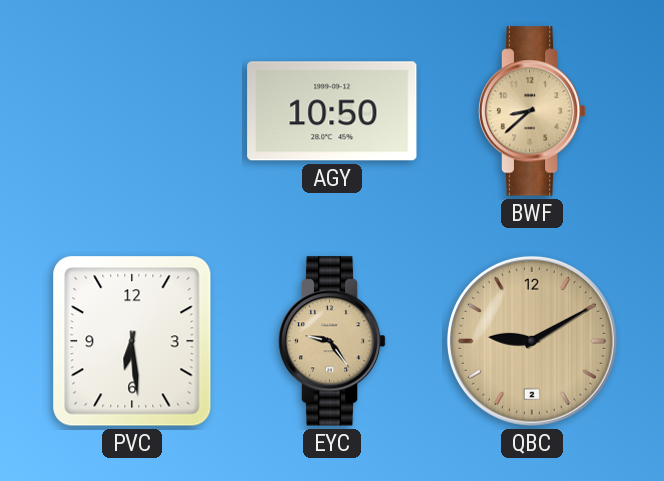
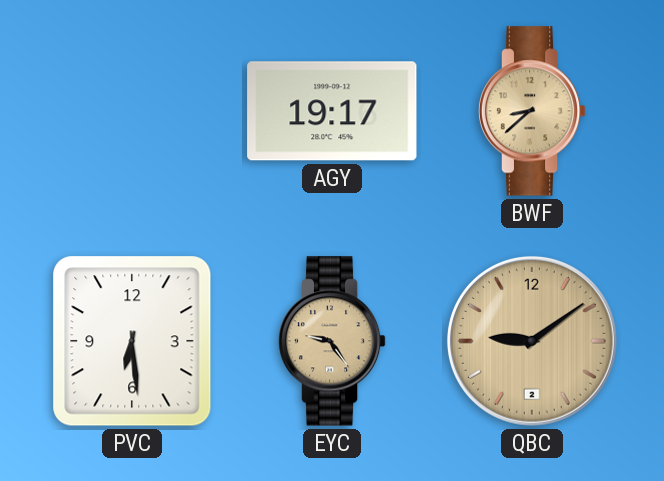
AGY: 10:50 -> 19:17 (332, 111)
QBC: 9:10 -> 9:09 (532, 341)
